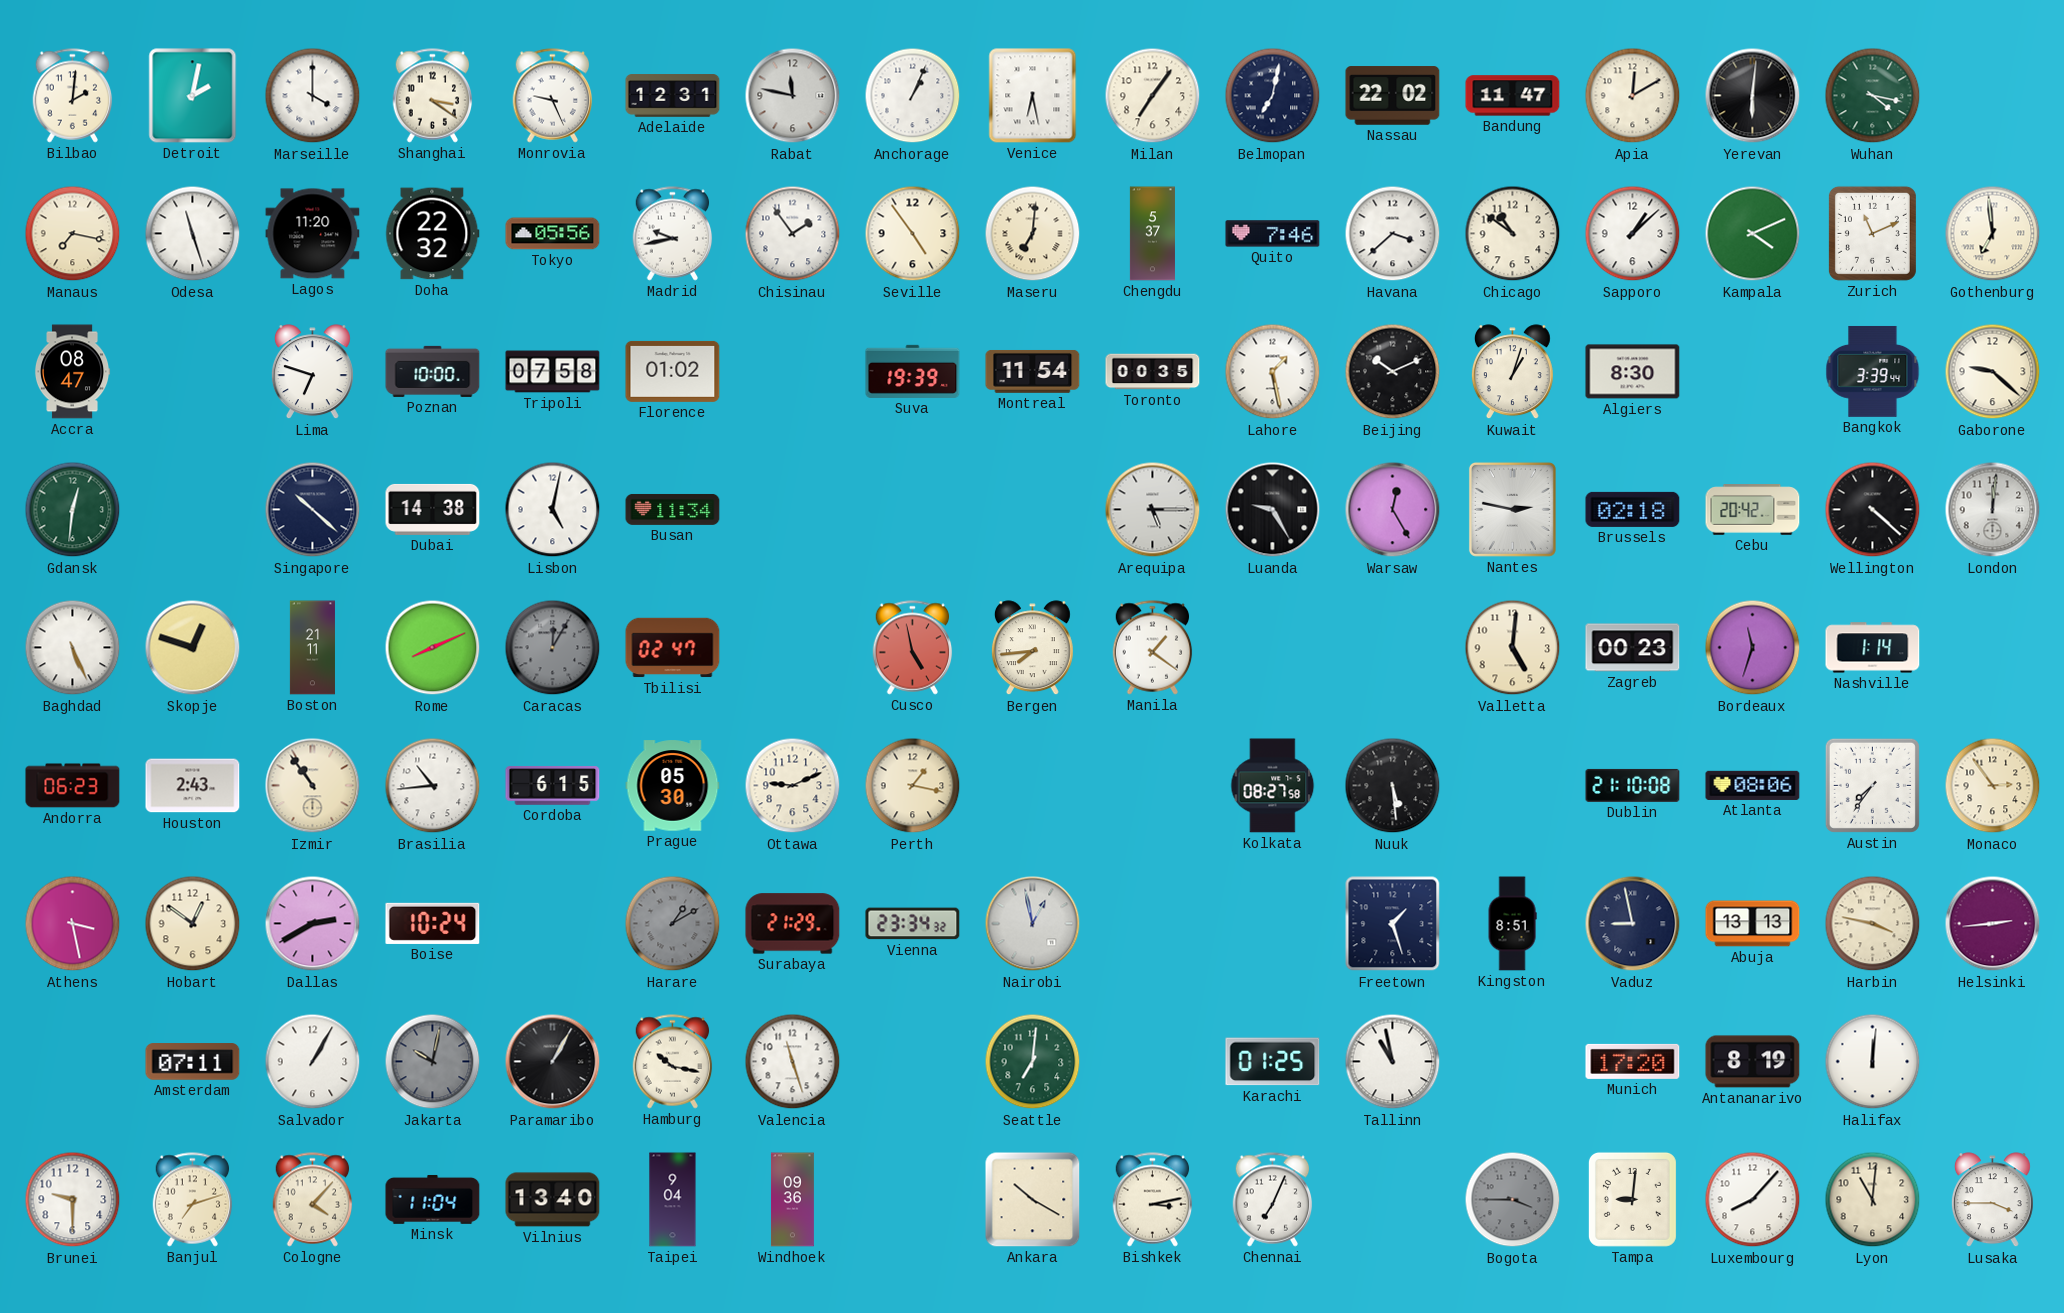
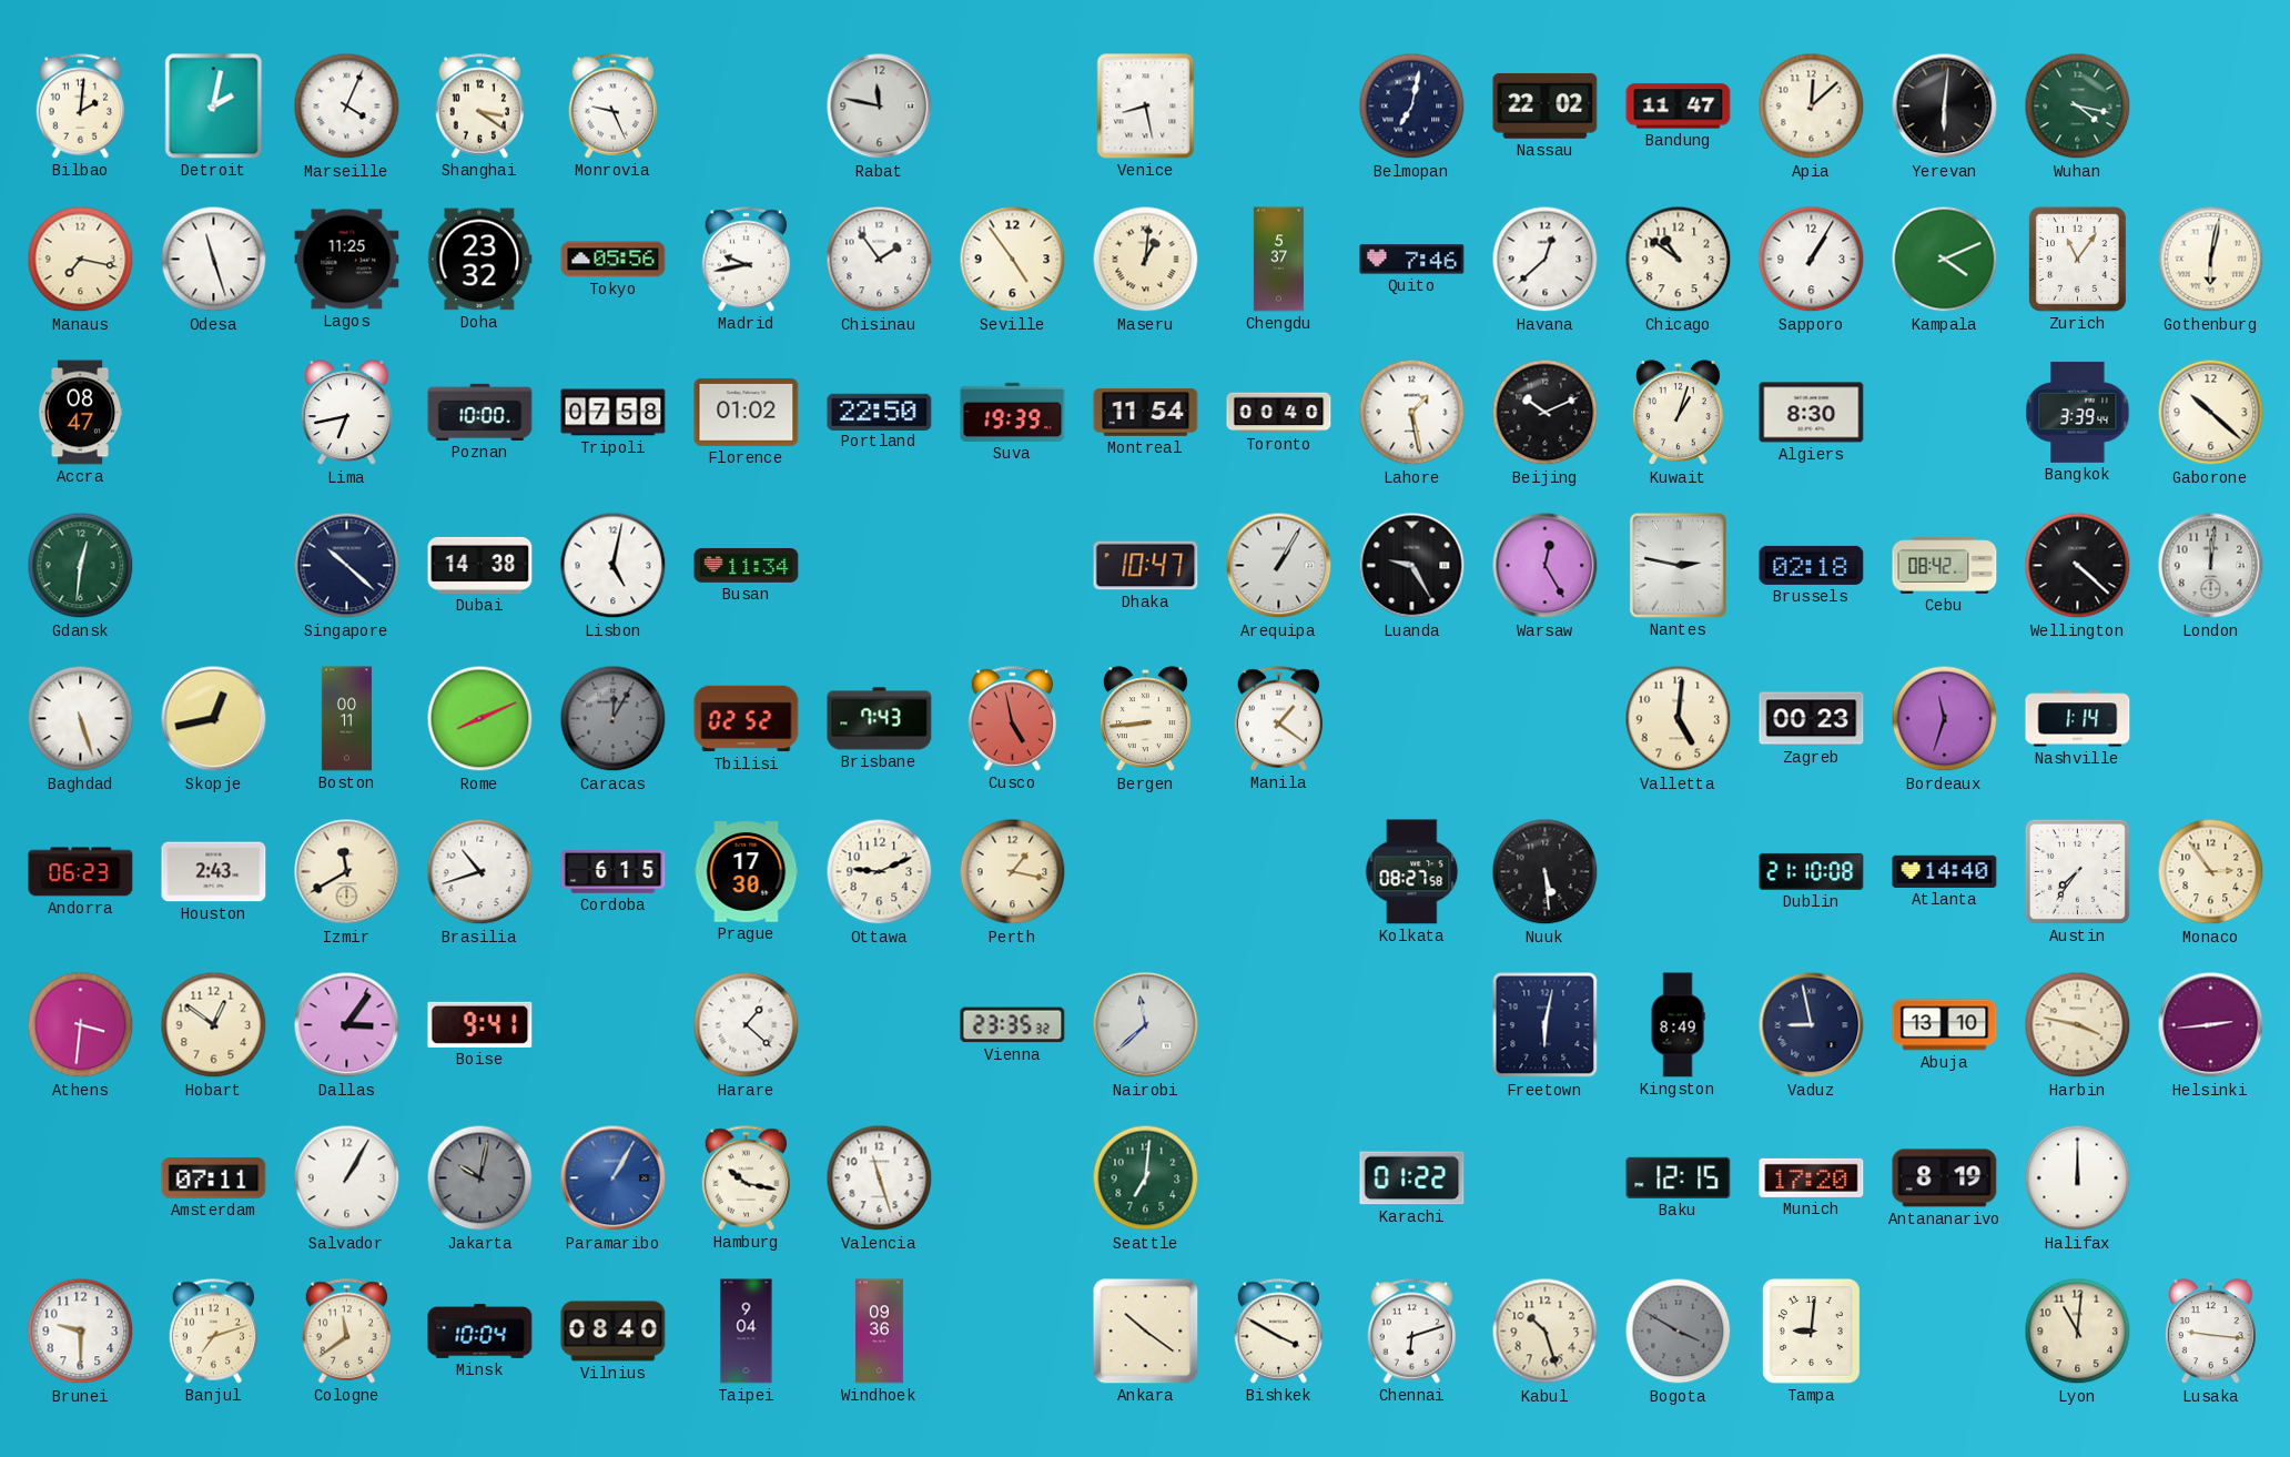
Marseille: 4:00 -> 4:04 (347, 107)
Adelaide: 12:31 -> none (673, 96)
Anchorage: 1:04 -> none (913, 96)
Venice: 6:28 -> 8:28 (1146, 107)
Milan: 7:06 -> none (1153, 96)
Apia: 12:10 -> 12:08 (1812, 107)
Lagos: 11:20 -> 11:25 (347, 260)
Doha: 22:32 -> 23:32 (480, 260)
Maseru: 7:01 -> 1:01 (1146, 260)
Havana: 3:38 -> 12:38 (1546, 260)
Sapporo: 1:08 -> 1:05 (1812, 260)
Zurich: 11:11 -> 11:06 (2077, 259)
Gothenburg: 6:59 -> 6:02 (2211, 260)
Lima: 6:48 -> 6:43 (346, 413)
Portland: none -> 22:50 (880, 412)
Toronto: 00:35 -> 00:40 (1279, 413)
Gaborone: 9:22 -> 10:22 (2211, 413)
Dhaka: none -> 10:47 (1146, 566)
Arequipa: 5:15 -> 1:05 (1279, 566)
Cebu: 20:42 -> 08:42 (1945, 566)
Baghdad: 5:26 -> 5:27 (81, 719)
Skopje: 12:48 -> 12:43 (214, 719)
Boston: 21:11 -> 00:11 (346, 719)
Tbilisi: 02:47 -> 02:52 (747, 719)
Brisbane: none -> 7:43 (880, 719)
Bergen: 7:44 -> 8:44 (1145, 719)
Izmir: 10:54 -> 11:40 (347, 872)
Brasilia: 10:44 -> 10:42 (480, 872)
Prague: 05:30 -> 17:30 (747, 872)
Atlanta: 08:06 -> 14:40 (1945, 871)
Athens: 3:28 -> 3:31 (81, 1025)
Dallas: 2:40 -> 3:06 (347, 1025)
Boise: 10:24 -> 9:41 (480, 1024)
Harare: 1:10 -> 1:22 (747, 1025)
Harare dial: grey -> white (747, 1025)
Surabaya: 21:29 -> none (793, 924)
Vienna: 23:34 -> 23:35 (1013, 1025)
Nairobi: 12:58 -> 11:38 (1146, 1025)
Freetown: 1:27 -> 6:02 (1546, 1025)
Kingston: 8:51 -> 8:49 (1678, 1025)
Abuja: 13:13 -> 13:10 (1945, 1025)
Paramaribo dial: black -> blue (614, 1178)
Karachi: 01:25 -> 01:22 (1412, 1178)
Tallinn: 10:58 -> none (1393, 1062)
Baku: none -> 12:15 (1679, 1177)
Halifax: 12:01 -> 12:00 (2078, 1178)
Cologne: 4:07 -> 11:39 (347, 1332)
Minsk: 11:04 -> 10:04 (480, 1330)
Vilnius: 13:40 -> 08:40 (614, 1332)
Ankara: 10:20 -> 10:21 (1146, 1332)
Bishkek: 3:13 -> 3:50 (1279, 1332)
Chennai: 7:04 -> 6:12 (1412, 1332)
Kabul: none -> 10:27 (1546, 1332)
Bogota: 3:45 -> 3:50 (1679, 1332)
Luxembourg: 8:07 -> none (1753, 1200)
Lusaka: 3:45 -> 9:16 (2210, 1332)
